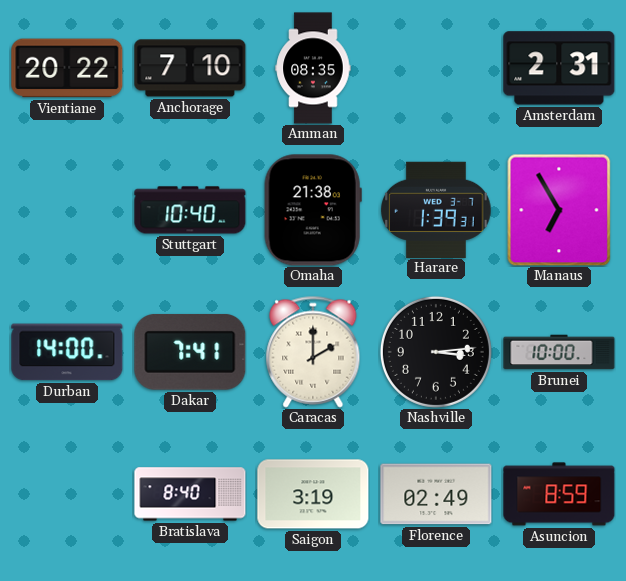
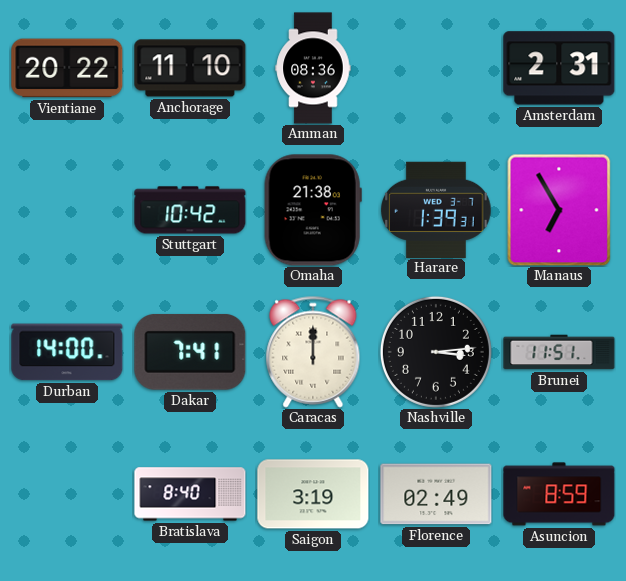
Anchorage: 7:10 -> 11:10 (190, 68)
Amman: 08:35 -> 08:36 (313, 68)
Stuttgart: 10:40 -> 10:42 (190, 210)
Caracas: 2:00 -> 12:00 (313, 352)
Brunei: 10:00 -> 11:51 (559, 352)
